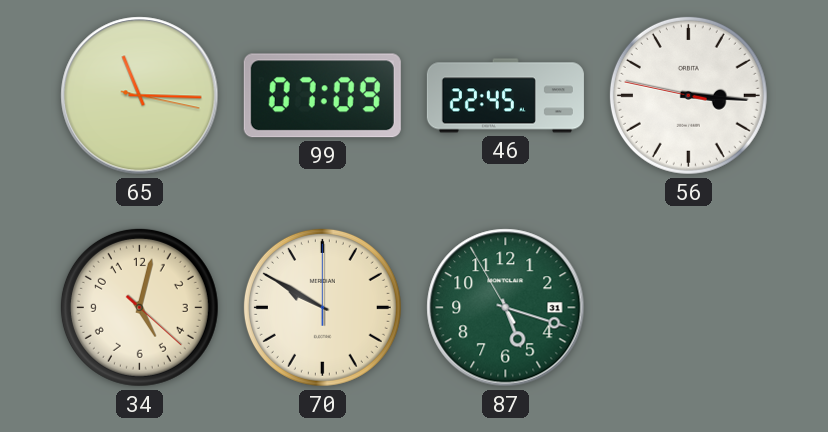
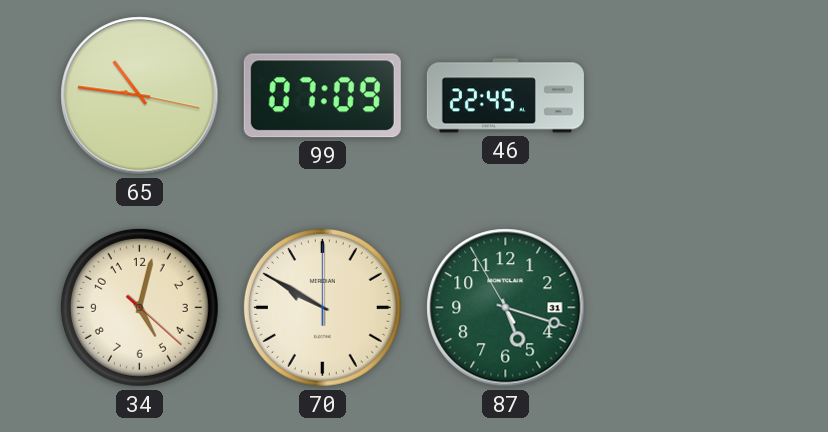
65: 11:15 -> 10:46 (140, 96)
56: 3:15 -> none (688, 95)
